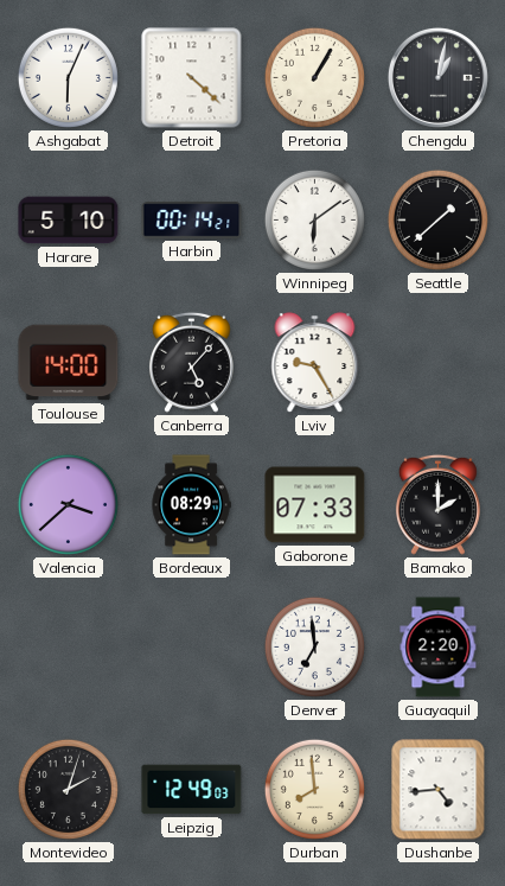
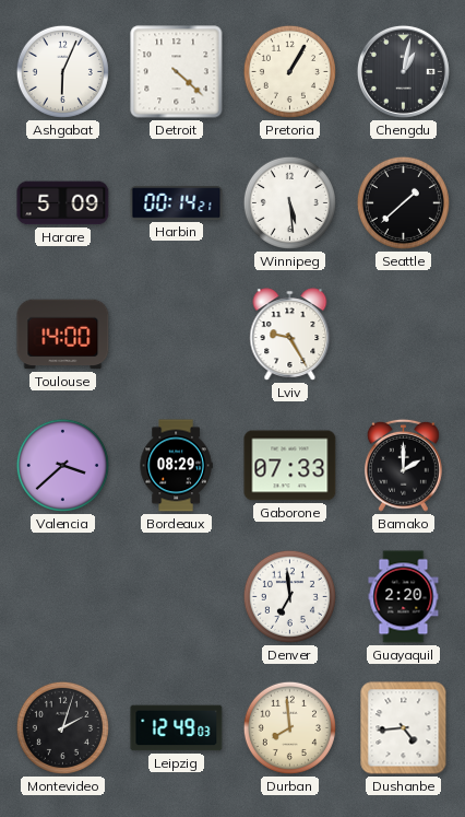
Harare: 5:10 -> 5:09 (63, 203)
Winnipeg: 6:09 -> 5:29 (289, 202)
Canberra: 5:07 -> none (191, 362)
